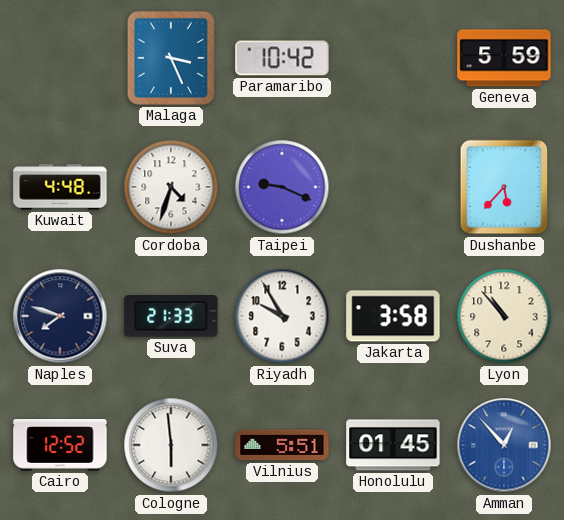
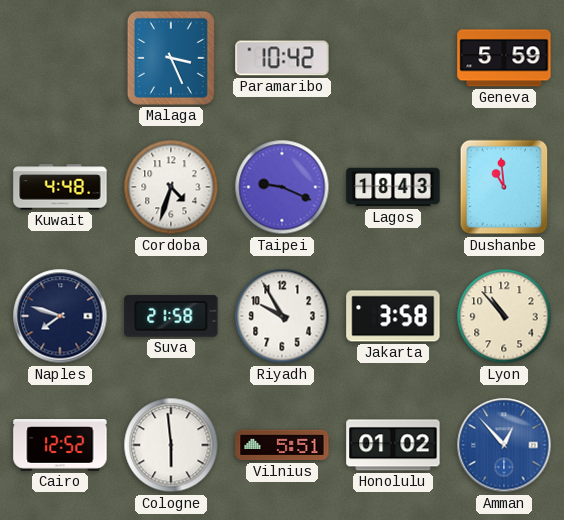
Lagos: none -> 18:43 (393, 187)
Dushanbe: 5:37 -> 10:59 (504, 187)
Suva: 21:33 -> 21:58 (171, 316)
Honolulu: 01:45 -> 01:02 (393, 445)
